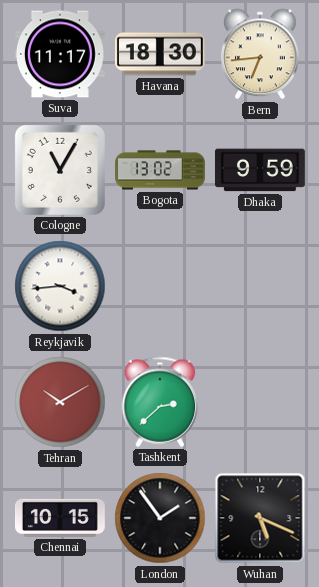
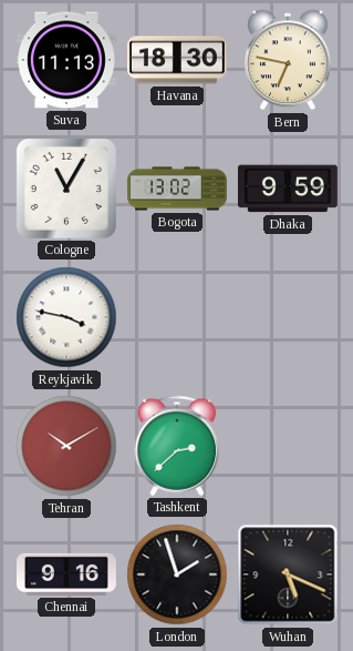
Suva: 11:17 -> 11:13 (66, 60)
Bern: 6:44 -> 6:47 (289, 60)
Reykjavik: 3:44 -> 3:47 (66, 317)
Chennai: 10:15 -> 9:16 (68, 574)
London: 1:54 -> 1:57 (177, 574)
